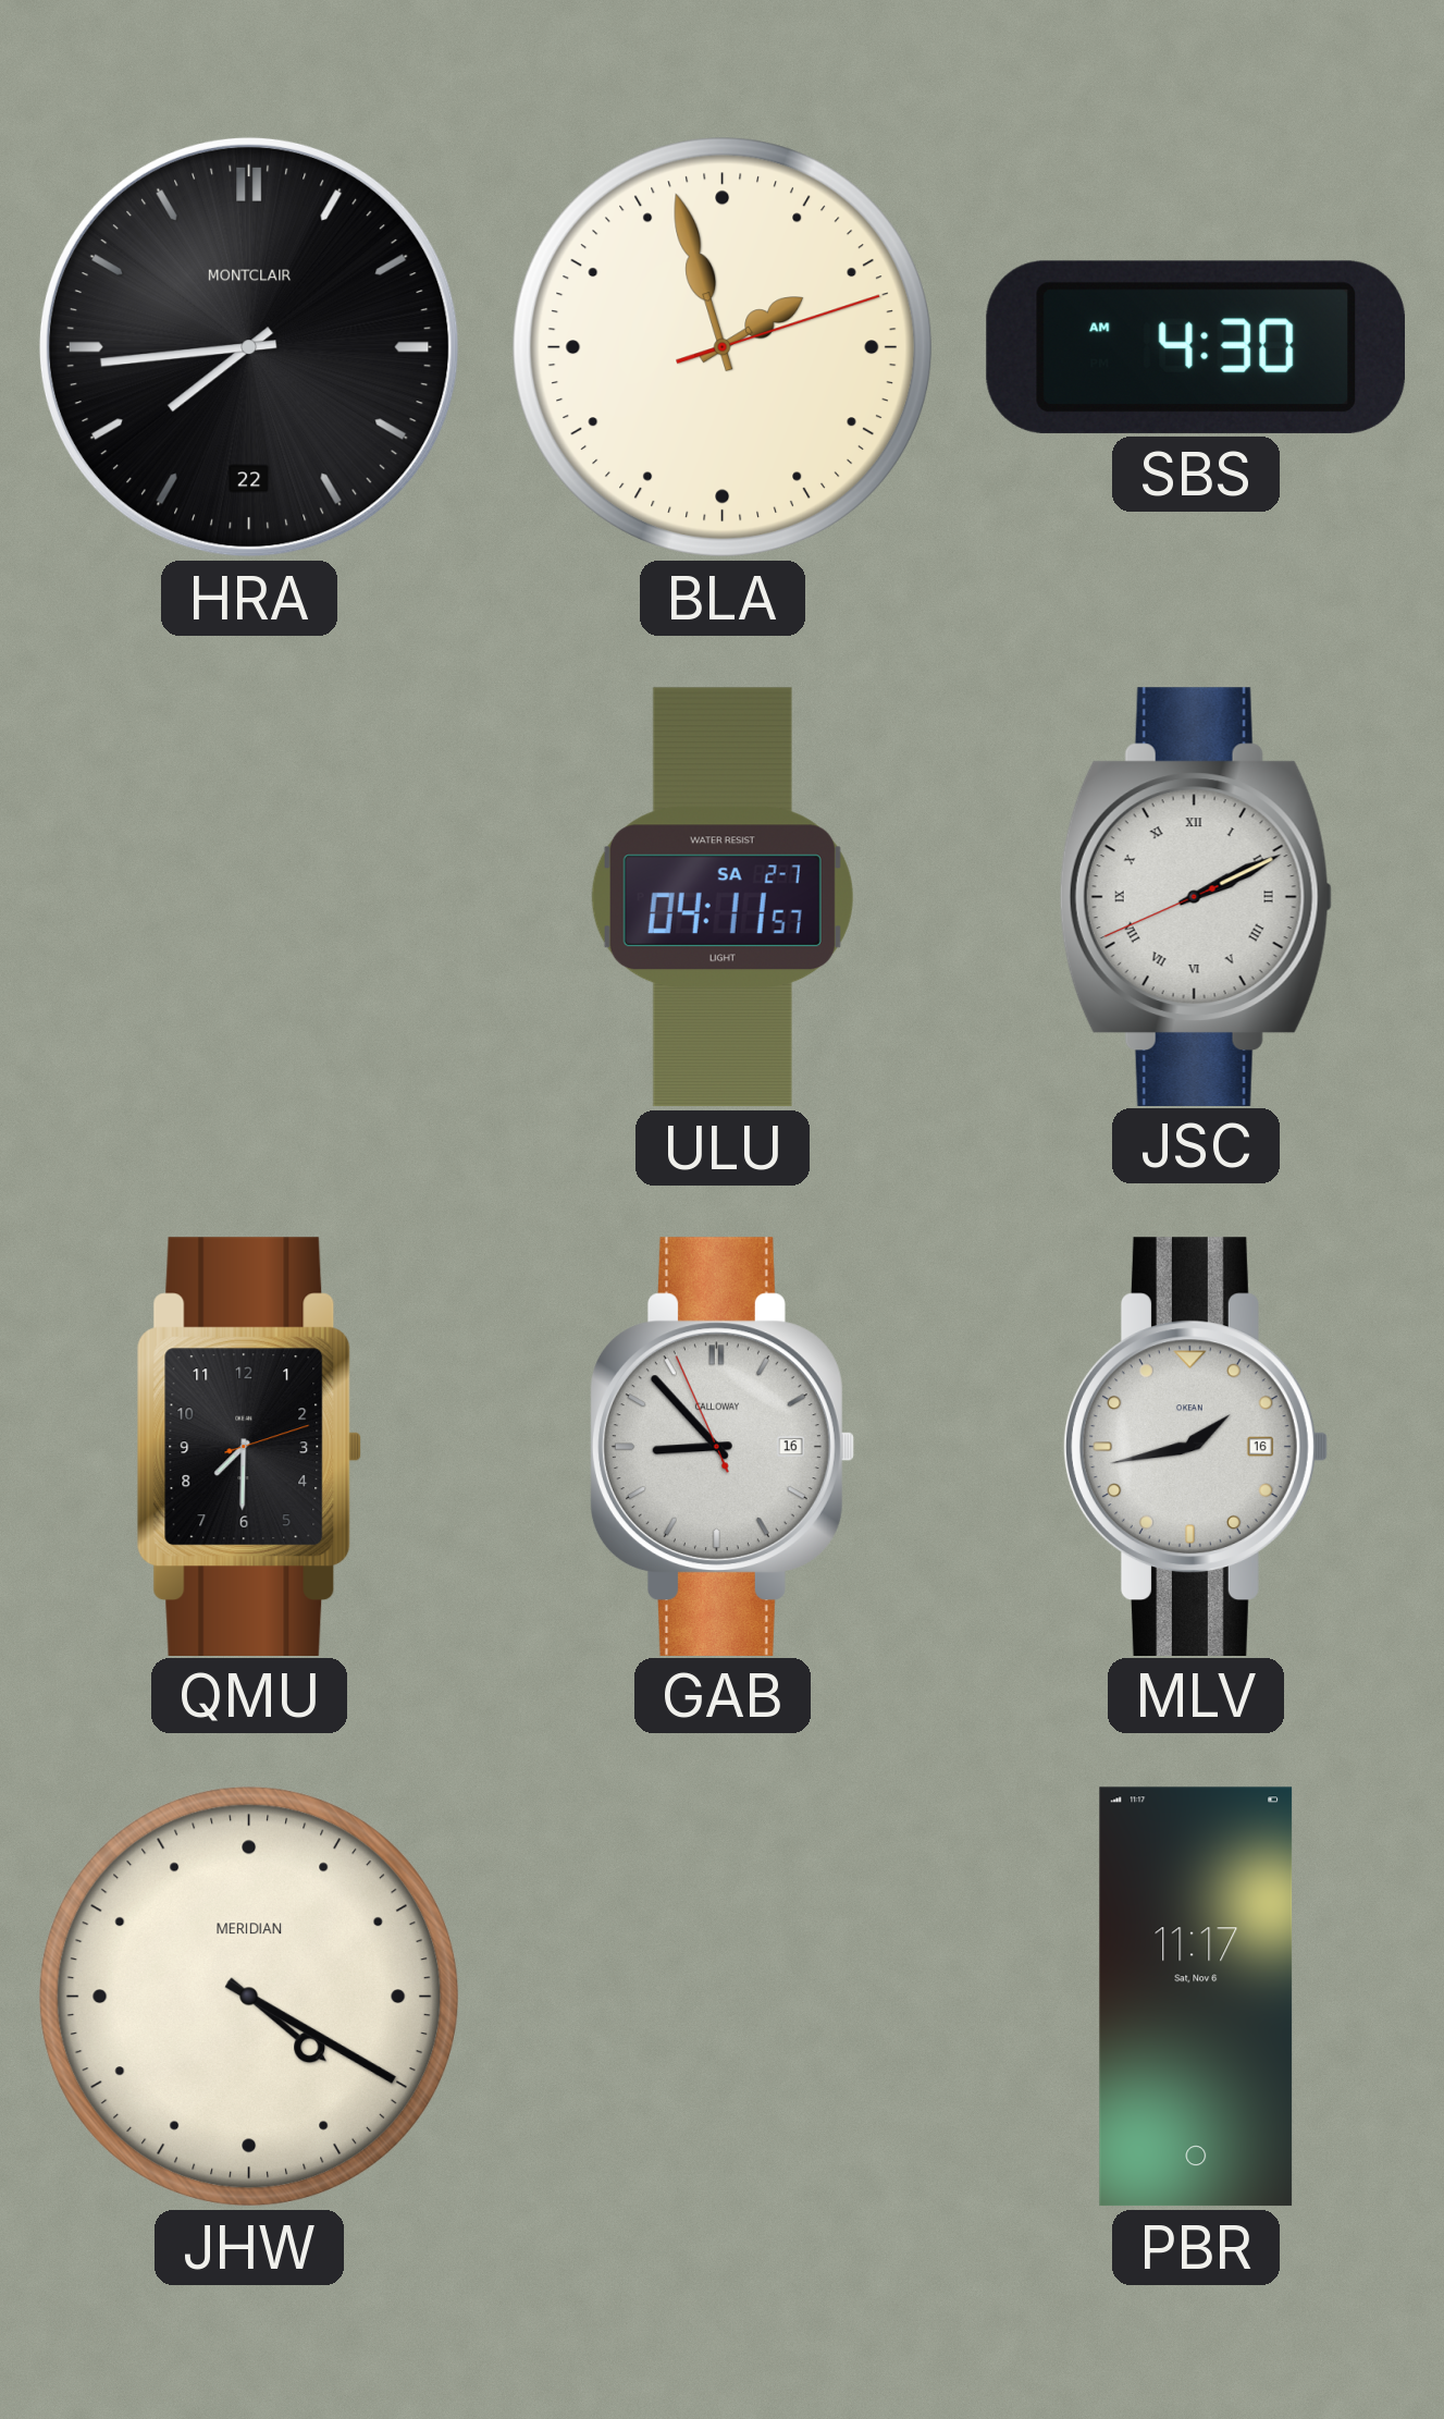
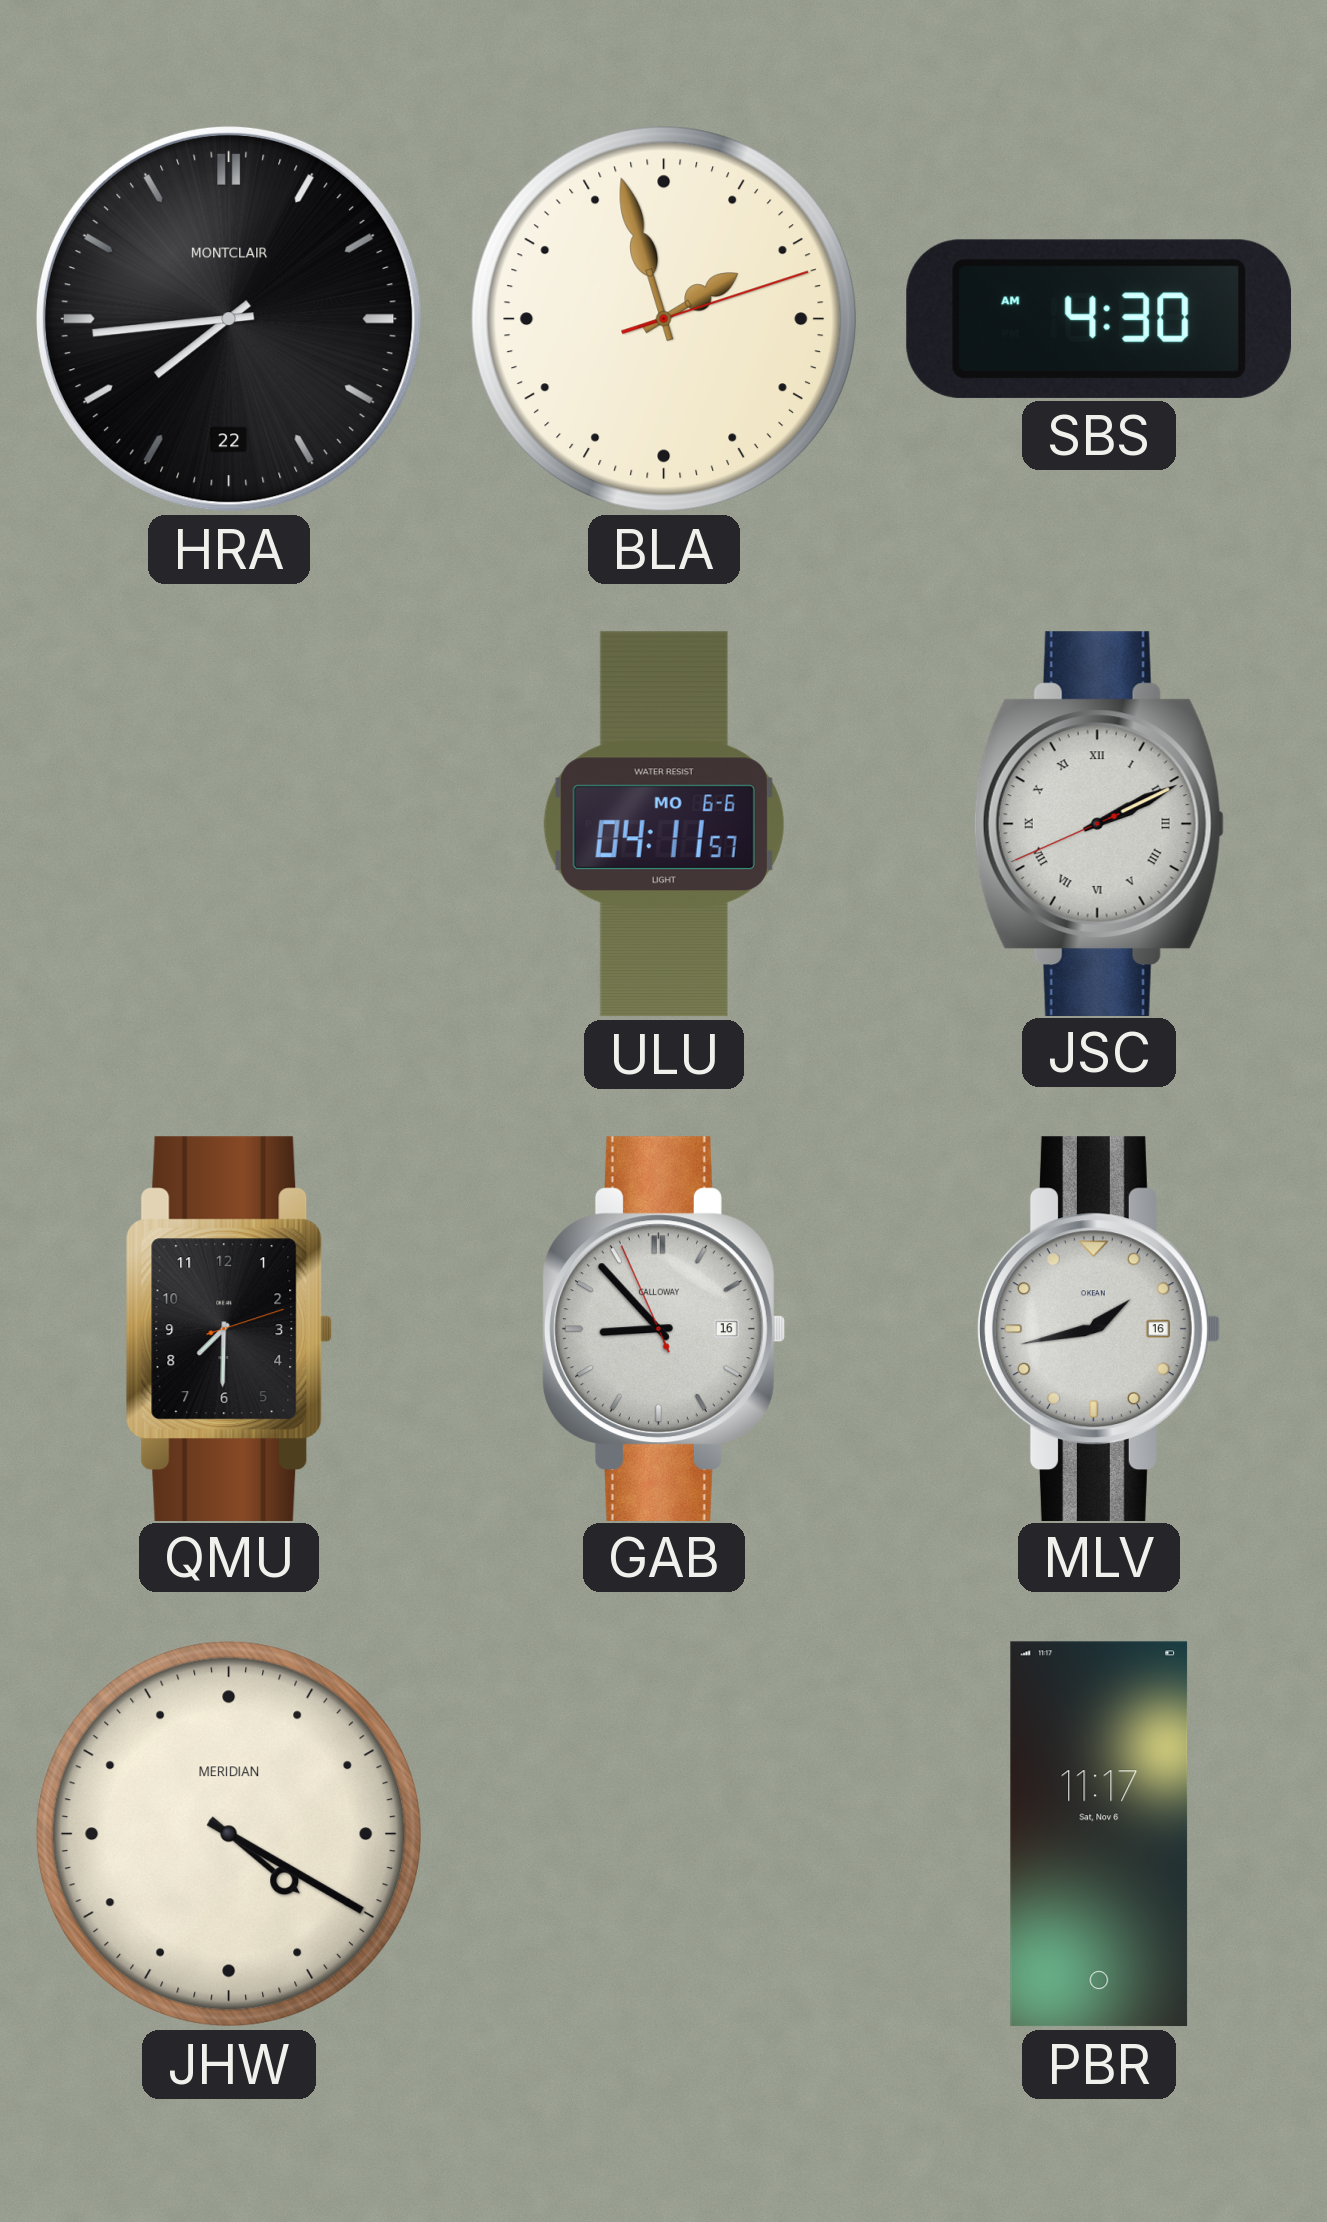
ULU date: SA 2-7 -> MO 6-6 (664, 824)
